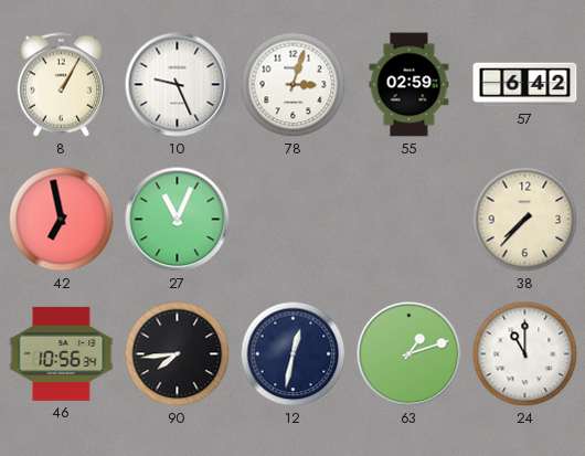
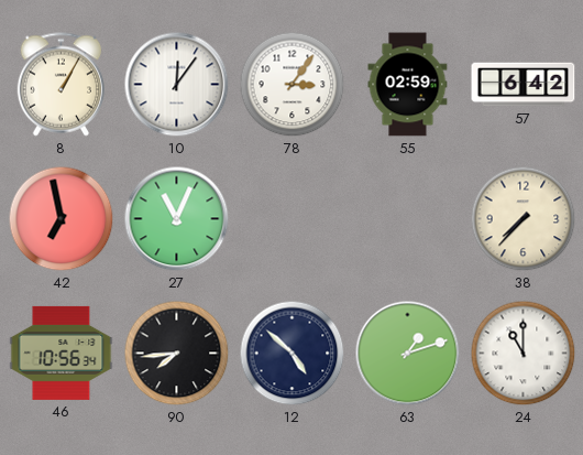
10: 9:26 -> 12:06 (177, 85)
78: 3:03 -> 3:06 (293, 85)
12: 12:32 -> 4:52 (293, 354)
